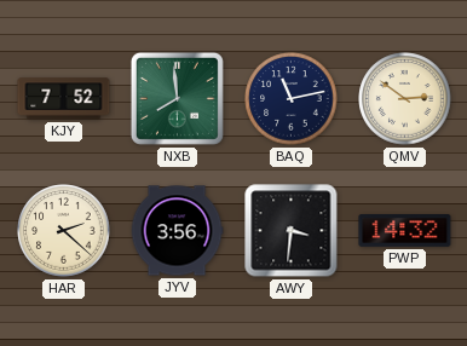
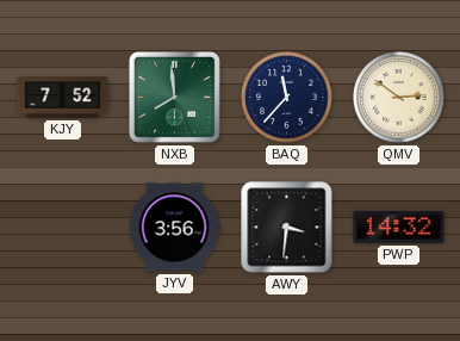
BAQ: 11:13 -> 11:37 (287, 98)
HAR: 2:22 -> none (64, 231)
